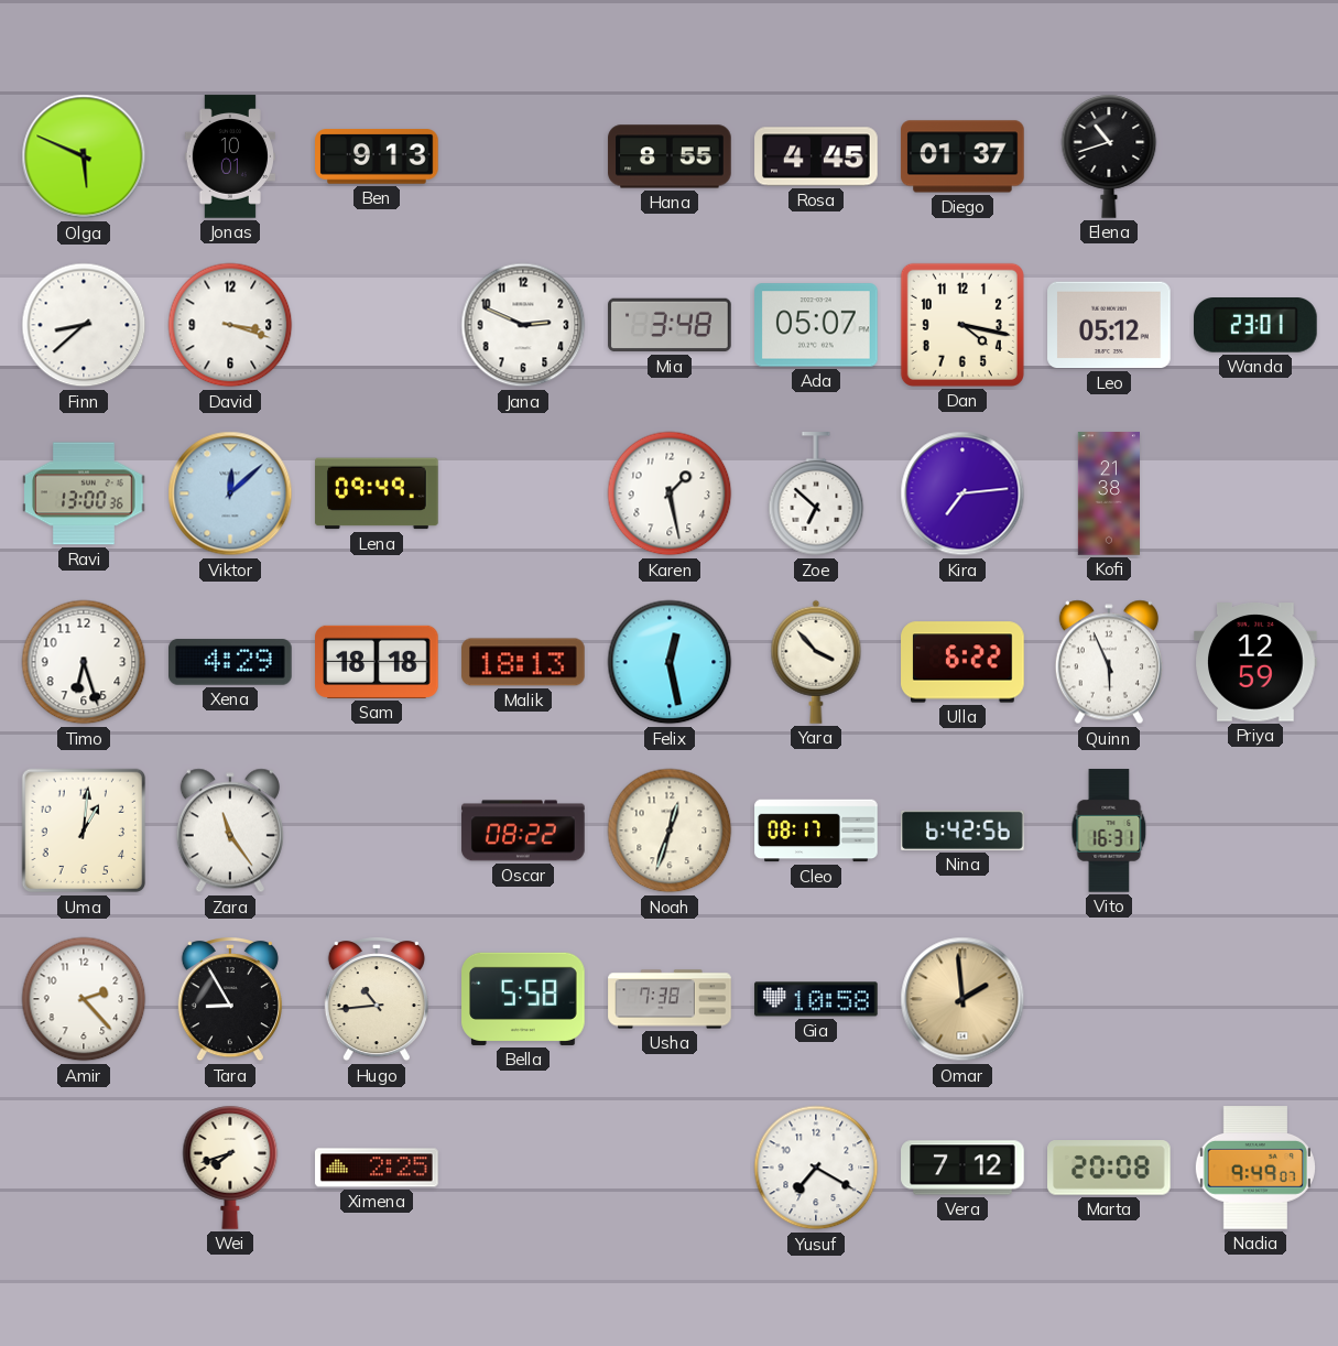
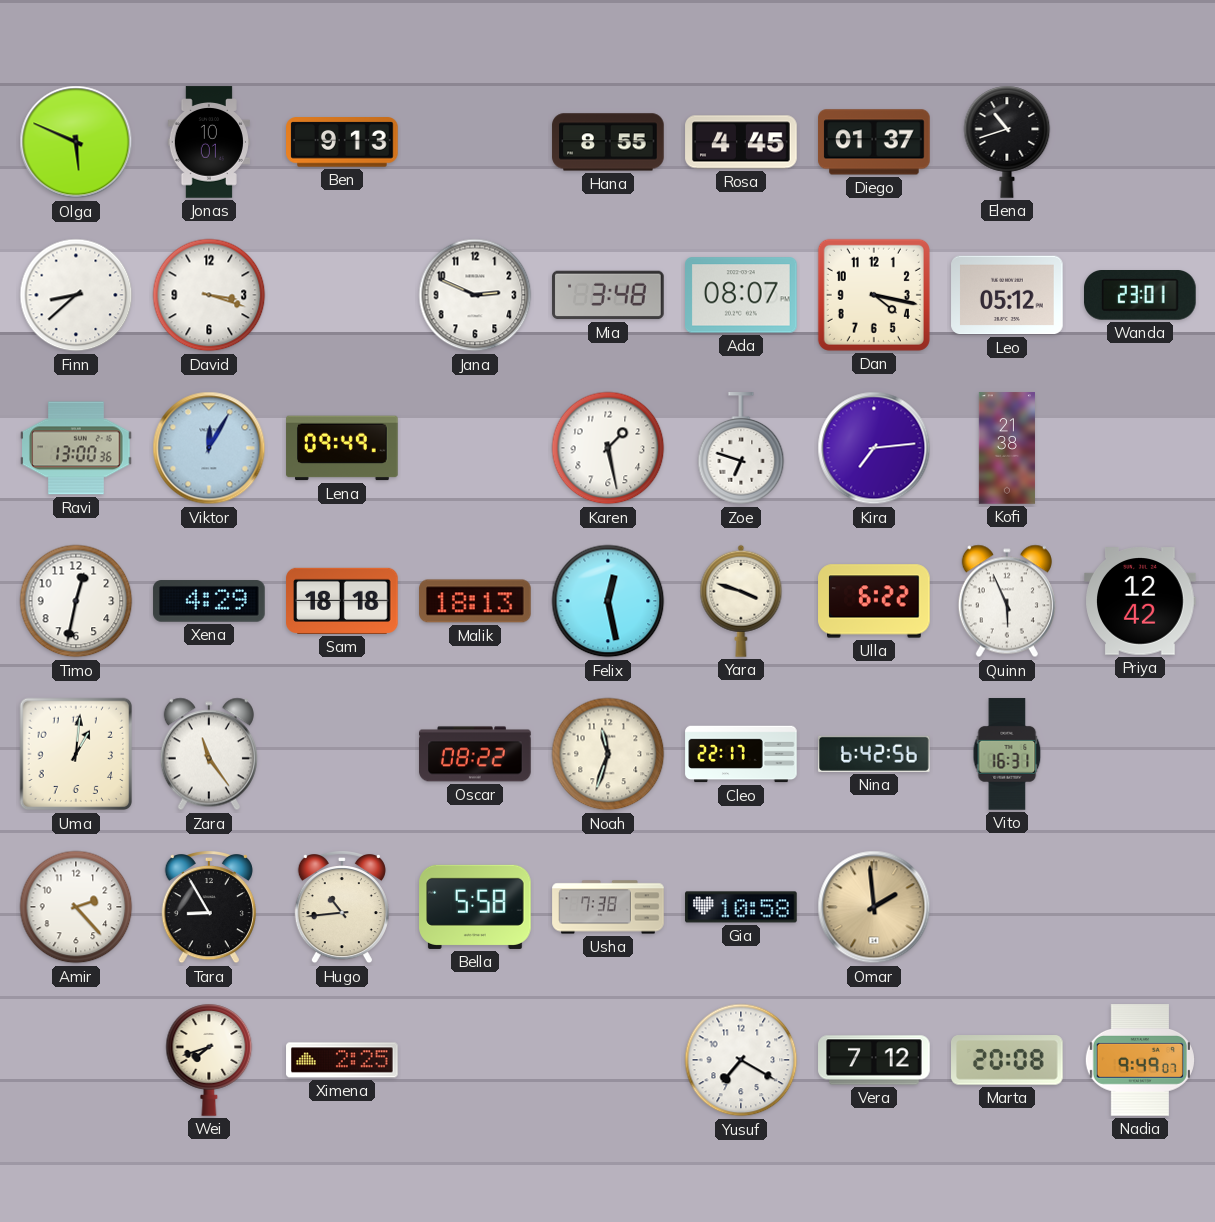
Ada: 05:07 -> 08:07 (741, 295)
Viktor: 12:08 -> 12:05 (209, 448)
Zoe: 6:52 -> 6:48 (741, 449)
Timo: 6:27 -> 12:32 (76, 601)
Yara: 3:53 -> 3:48 (741, 601)
Priya: 12:59 -> 12:42 (1140, 601)
Noah: 12:33 -> 11:33 (608, 754)
Cleo: 08:17 -> 22:17 (741, 754)
